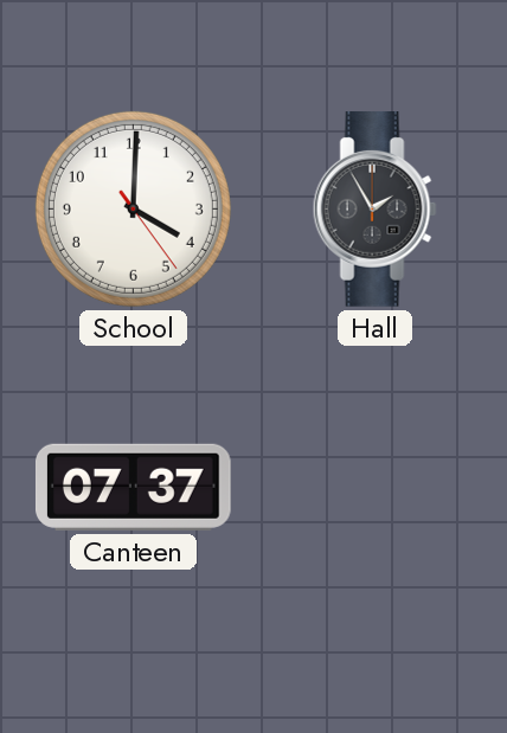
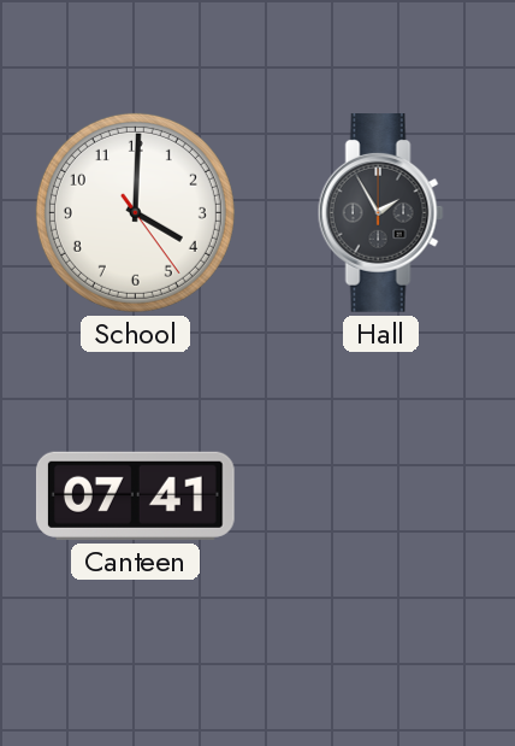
Canteen: 07:37 -> 07:41 (135, 495)
